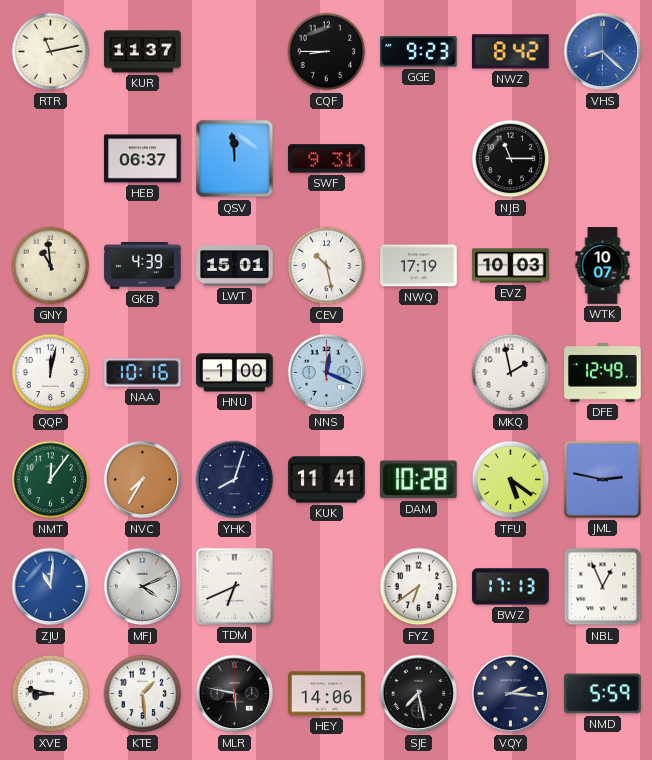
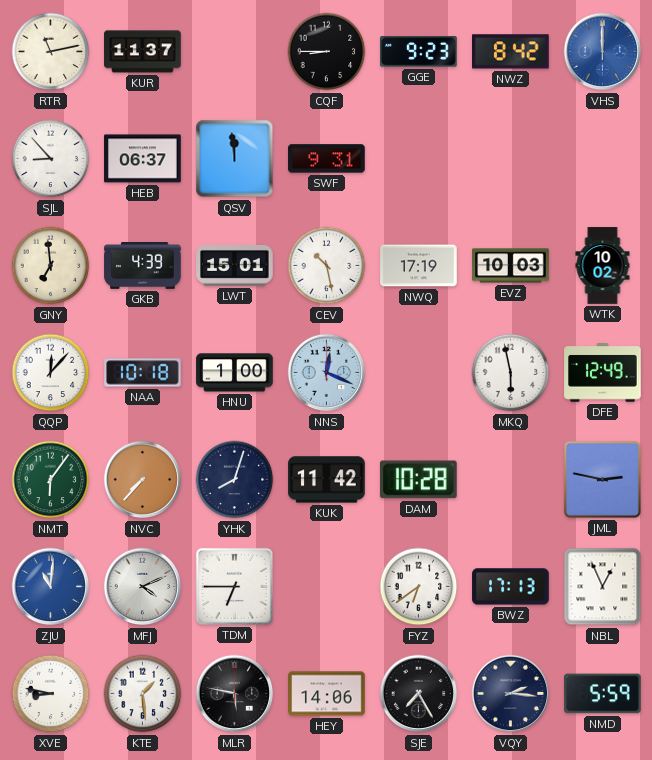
VHS: 8:22 -> 12:00 (603, 52)
SJL: none -> 8:53 (51, 159)
NJB: 11:15 -> none (511, 159)
GNY: 10:59 -> 6:59 (51, 266)
WTK: 10:07 -> 10:02 (603, 266)
QQP: 12:02 -> 12:07 (51, 373)
NAA: 10:16 -> 10:18 (143, 373)
MKQ: 1:58 -> 5:58 (511, 373)
NMT: 12:06 -> 6:06 (51, 480)
NVC: 7:35 -> 7:37 (143, 480)
KUK: 11:41 -> 11:42 (327, 480)
TFU: 5:21 -> none (511, 480)
TDM: 6:41 -> 6:45 (234, 586)
SJE: 7:28 -> 7:25 (419, 694)
